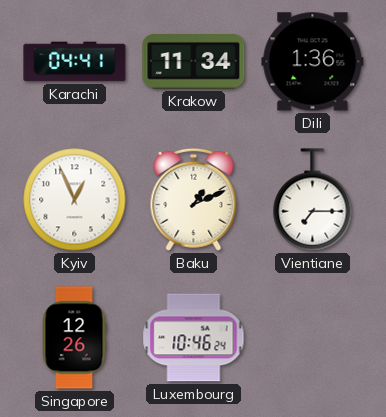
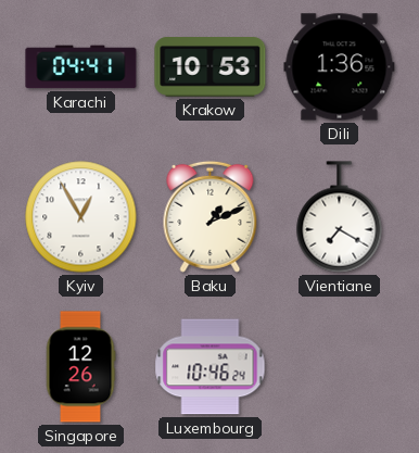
Krakow: 11:34 -> 10:53 (211, 67)
Kyiv: 12:56 -> 12:55 (81, 217)
Vientiane: 7:15 -> 7:20 (340, 217)
